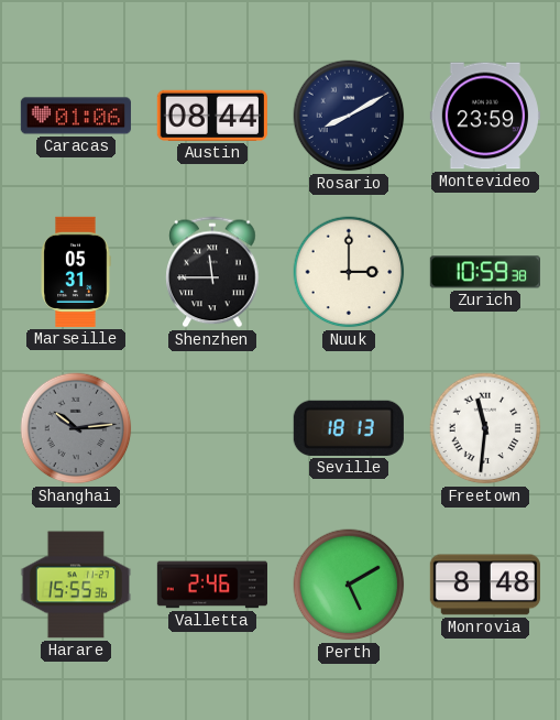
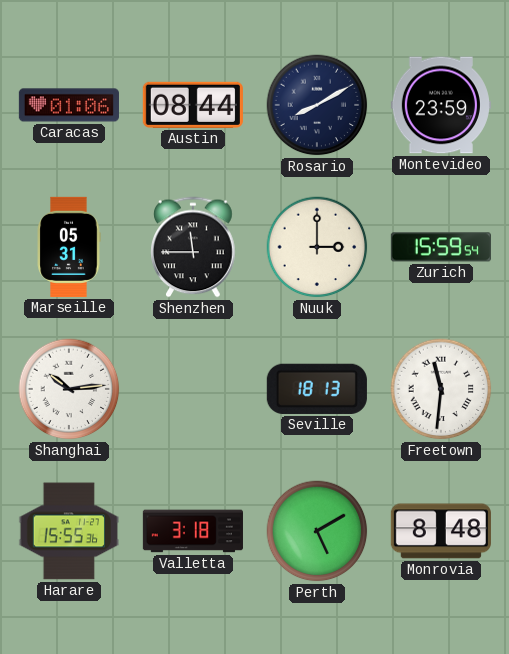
Zurich: 10:59 -> 15:59 (441, 247)
Shanghai dial: grey -> white (69, 389)
Valletta: 2:46 -> 3:18 (193, 531)
